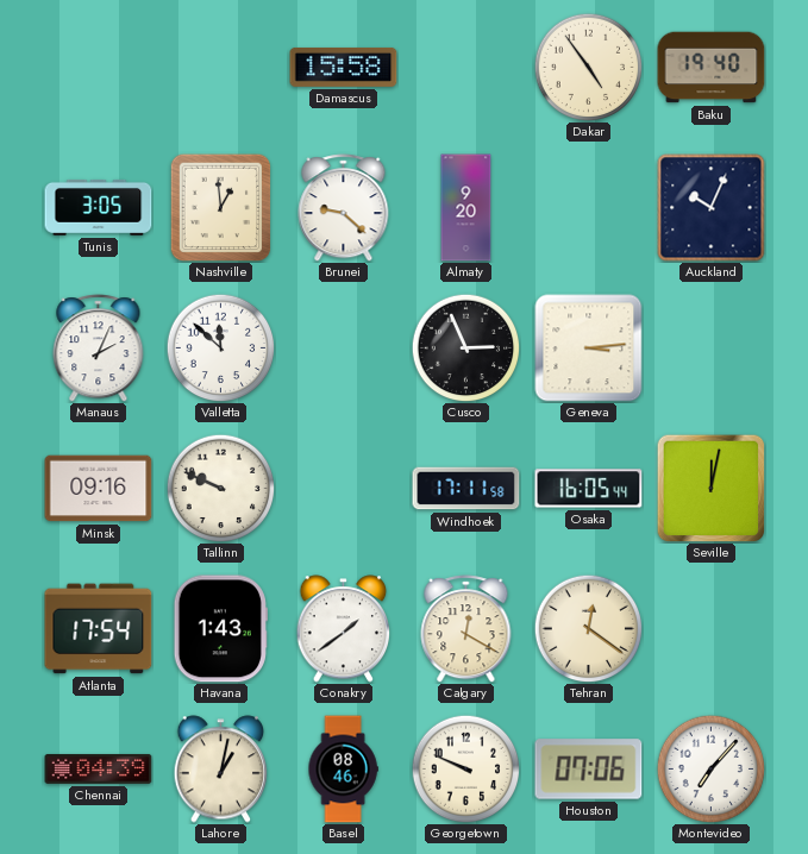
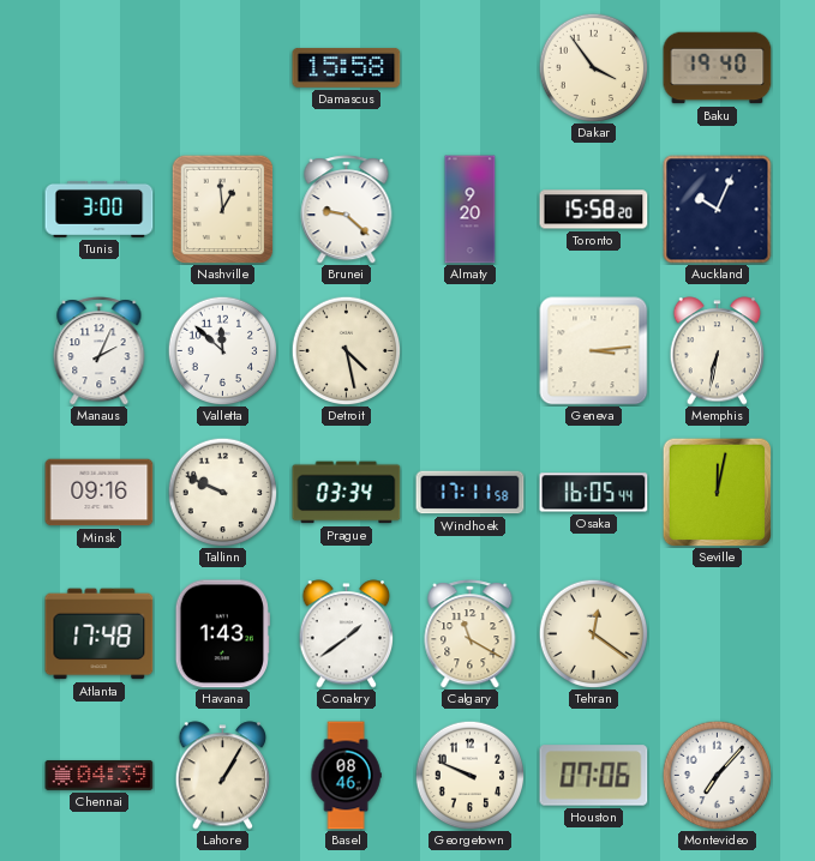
Dakar: 4:54 -> 3:54 (593, 67)
Tunis: 3:05 -> 3:00 (100, 209)
Toronto: none -> 15:58 (594, 210)
Detroit: none -> 4:28 (346, 350)
Cusco: 2:56 -> none (465, 347)
Memphis: none -> 6:32 (718, 351)
Prague: none -> 03:34 (347, 493)
Atlanta: 17:54 -> 17:48 (100, 634)
Calgary: 12:20 -> 11:20 (471, 634)
Lahore: 1:02 -> 1:05 (223, 776)
